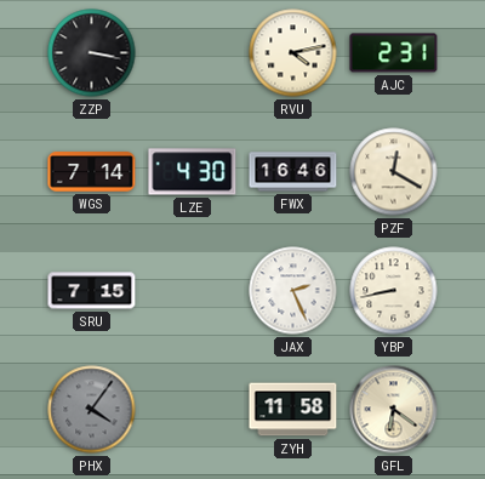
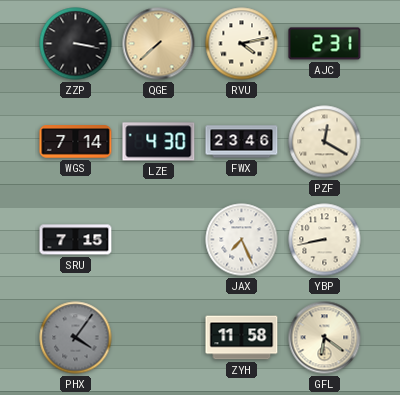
QGE: none -> 7:38 (159, 44)
FWX: 16:46 -> 23:46 (242, 142)
JAX: 2:26 -> 7:26 (242, 240)
